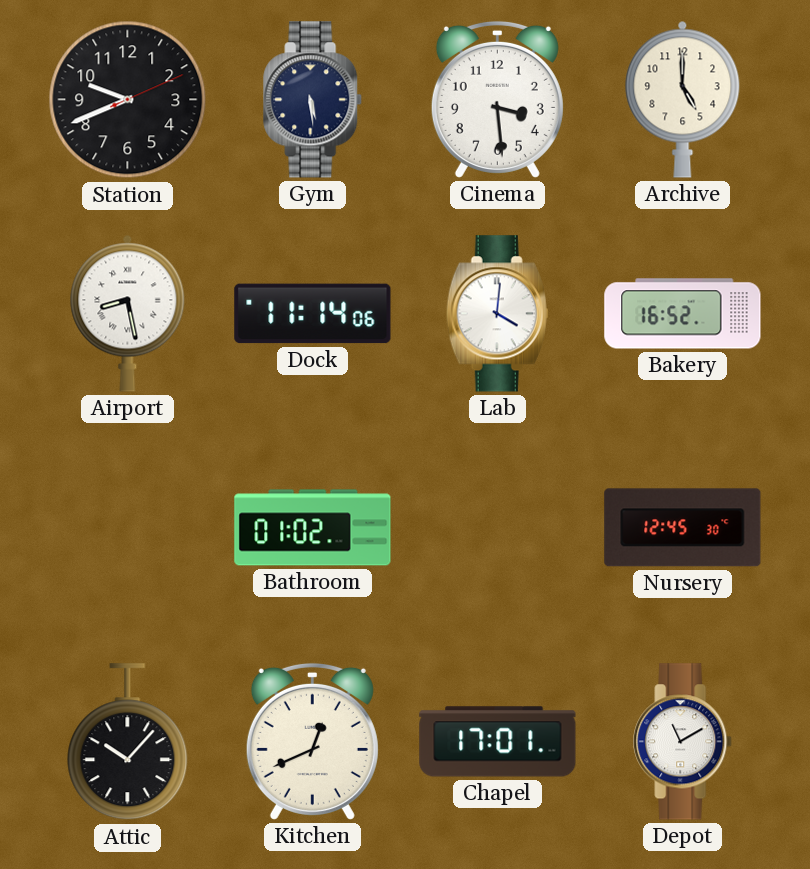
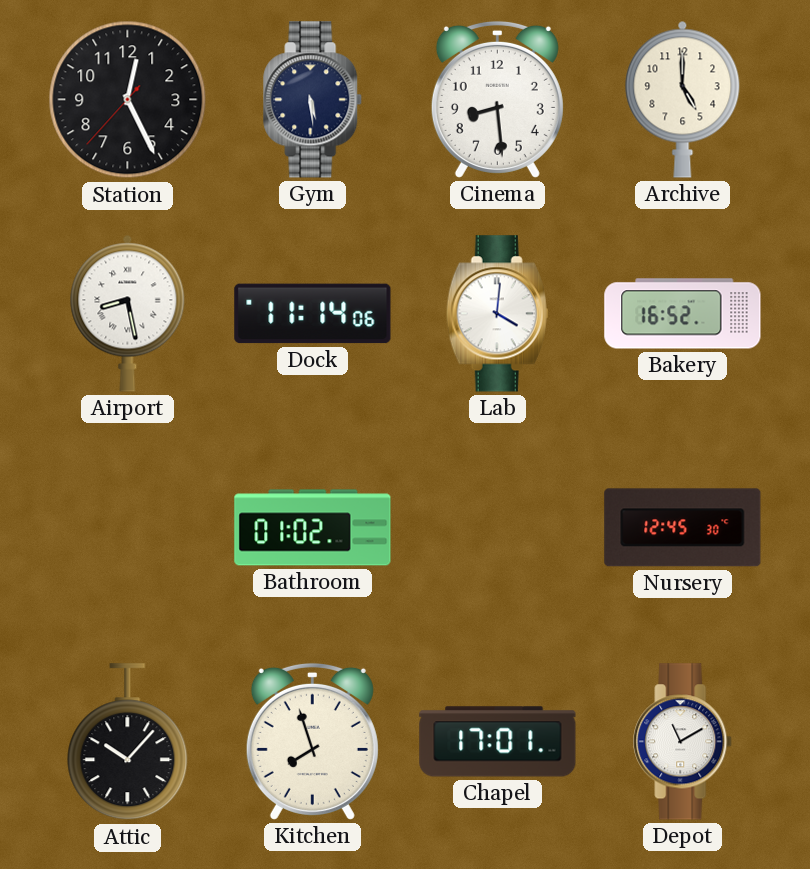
Station: 9:41 -> 12:25 (128, 100)
Cinema: 3:29 -> 8:29 (497, 99)
Kitchen: 12:41 -> 7:57 (312, 741)
